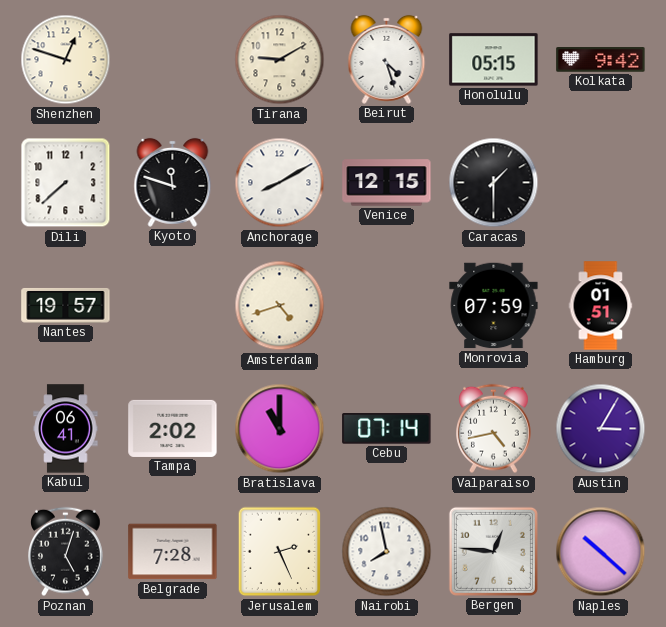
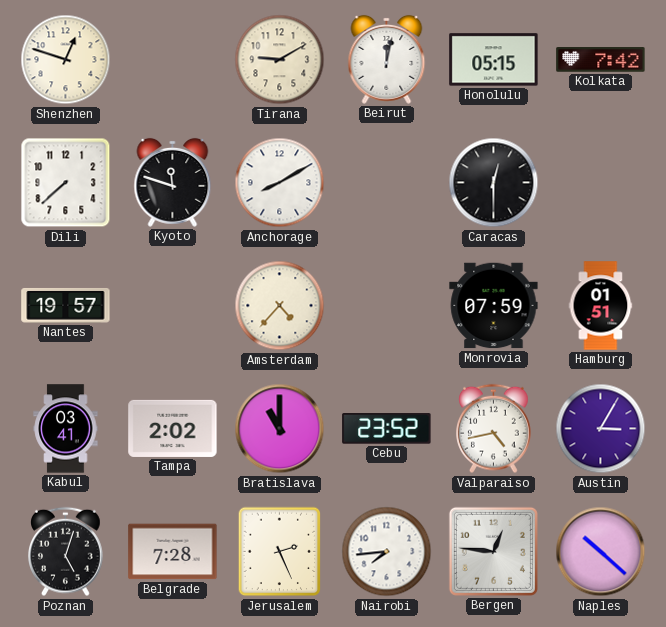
Beirut: 4:27 -> 12:02 (387, 59)
Kolkata: 9:42 -> 7:42 (601, 60)
Venice: 12:15 -> none (387, 183)
Caracas: 1:30 -> 12:30 (494, 183)
Amsterdam: 4:42 -> 4:37 (280, 306)
Kabul: 06:41 -> 03:41 (66, 429)
Cebu: 07:14 -> 23:52 (387, 429)
Nairobi: 7:58 -> 7:44 (387, 552)
